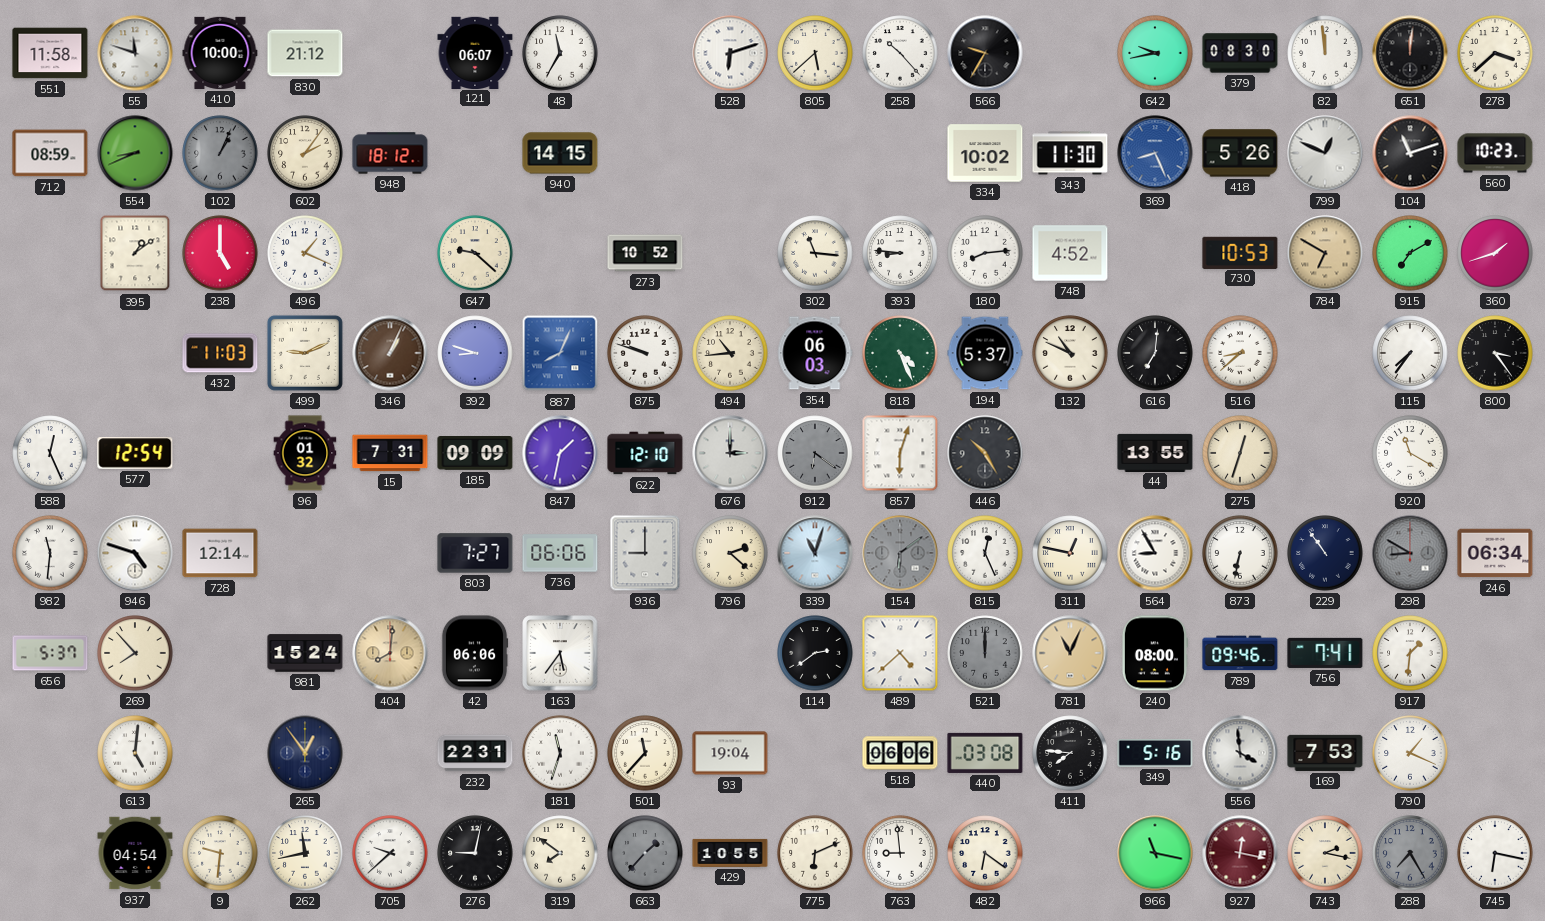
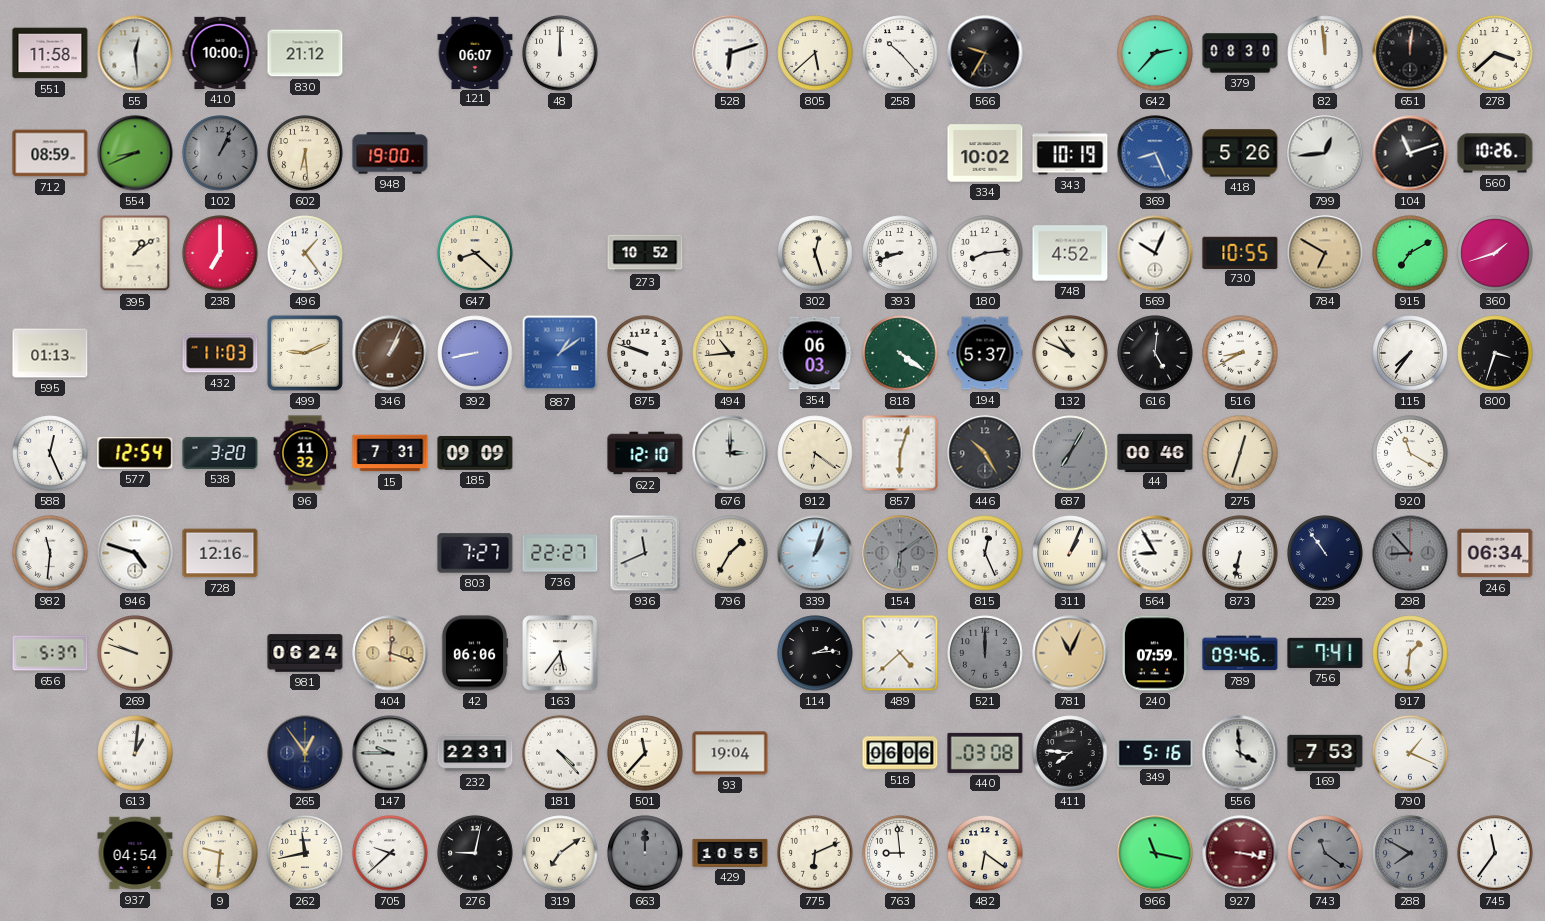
55: 11:48 -> 12:29 (135, 53)
48: 11:35 -> 12:00 (560, 53)
642: 9:43 -> 2:37 (1155, 53)
602: 2:06 -> 6:29 (305, 153)
948: 18:12 -> 19:00 (390, 153)
940: 14:15 -> none (560, 153)
343: 11:30 -> 10:19 (1070, 153)
799: 12:49 -> 12:44 (1325, 153)
560: 10:23 -> 10:26 (1495, 153)
238: 5:00 -> 7:00 (220, 253)
496: 1:19 -> 1:24 (305, 253)
647: 9:22 -> 8:22 (475, 253)
302: 11:16 -> 12:27 (815, 253)
393: 8:46 -> 8:42 (900, 253)
569: none -> 10:04 (1155, 253)
730: 10:53 -> 10:55 (1240, 252)
595: none -> 01:13 (50, 353)
392: 8:48 -> 8:43 (475, 353)
887: 8:04 -> 1:09 (560, 353)
818: 4:26 -> 4:21 (900, 353)
616: 7:01 -> 5:01 (1155, 353)
516: 8:38 -> 8:40 (1240, 353)
800: 3:24 -> 3:33 (1495, 353)
538: none -> 3:20 (220, 453)
96: 01:32 -> 11:32 (305, 453)
847: 1:32 -> none (560, 453)
912 dial: grey -> cream (815, 453)
687: none -> 7:05 (1070, 453)
44: 13:55 -> 00:46 (1155, 452)
728: 12:14 -> 12:16 (220, 553)
736: 06:06 -> 22:27 (560, 553)
936: 9:00 -> 11:41 (645, 553)
796: 2:22 -> 1:35 (730, 553)
339: 11:03 -> 1:03 (815, 553)
311: 12:47 -> 1:04 (1070, 553)
298: 8:50 -> 8:53 (1410, 553)
269: 7:53 -> 9:48 (135, 653)
981: 15:24 -> 06:24 (305, 653)
404: 8:01 -> 12:18 (390, 653)
114: 2:39 -> 2:14 (815, 653)
240: 08:00 -> 07:59 (1154, 653)
613: 5:01 -> 1:01 (135, 753)
147: none -> 9:45 (390, 753)
181: 11:33 -> 4:23 (560, 753)
319: 7:51 -> 7:09 (560, 853)
663: 1:37 -> 12:00 (645, 853)
927: 12:17 -> 3:17 (1240, 853)
743: 2:17 -> 11:21 (1325, 853)
743 dial: cream -> grey (1325, 853)
288: 7:25 -> 7:50 (1410, 853)
745: 6:17 -> 11:36 (1495, 853)
